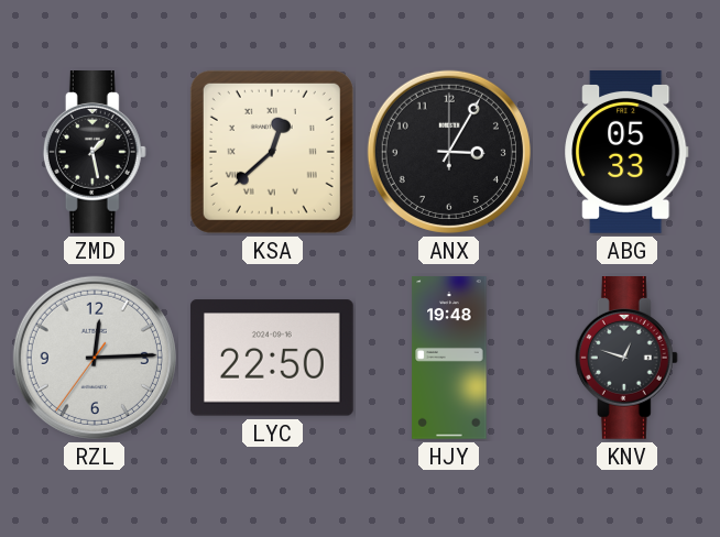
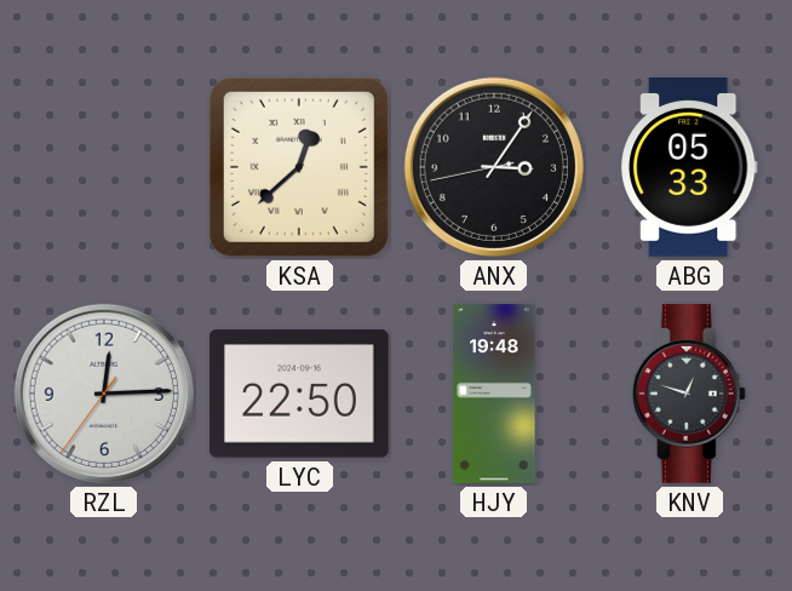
ZMD: 1:28 -> none (95, 153)
ANX: 3:05:00 -> 3:05:43 (494, 167)
